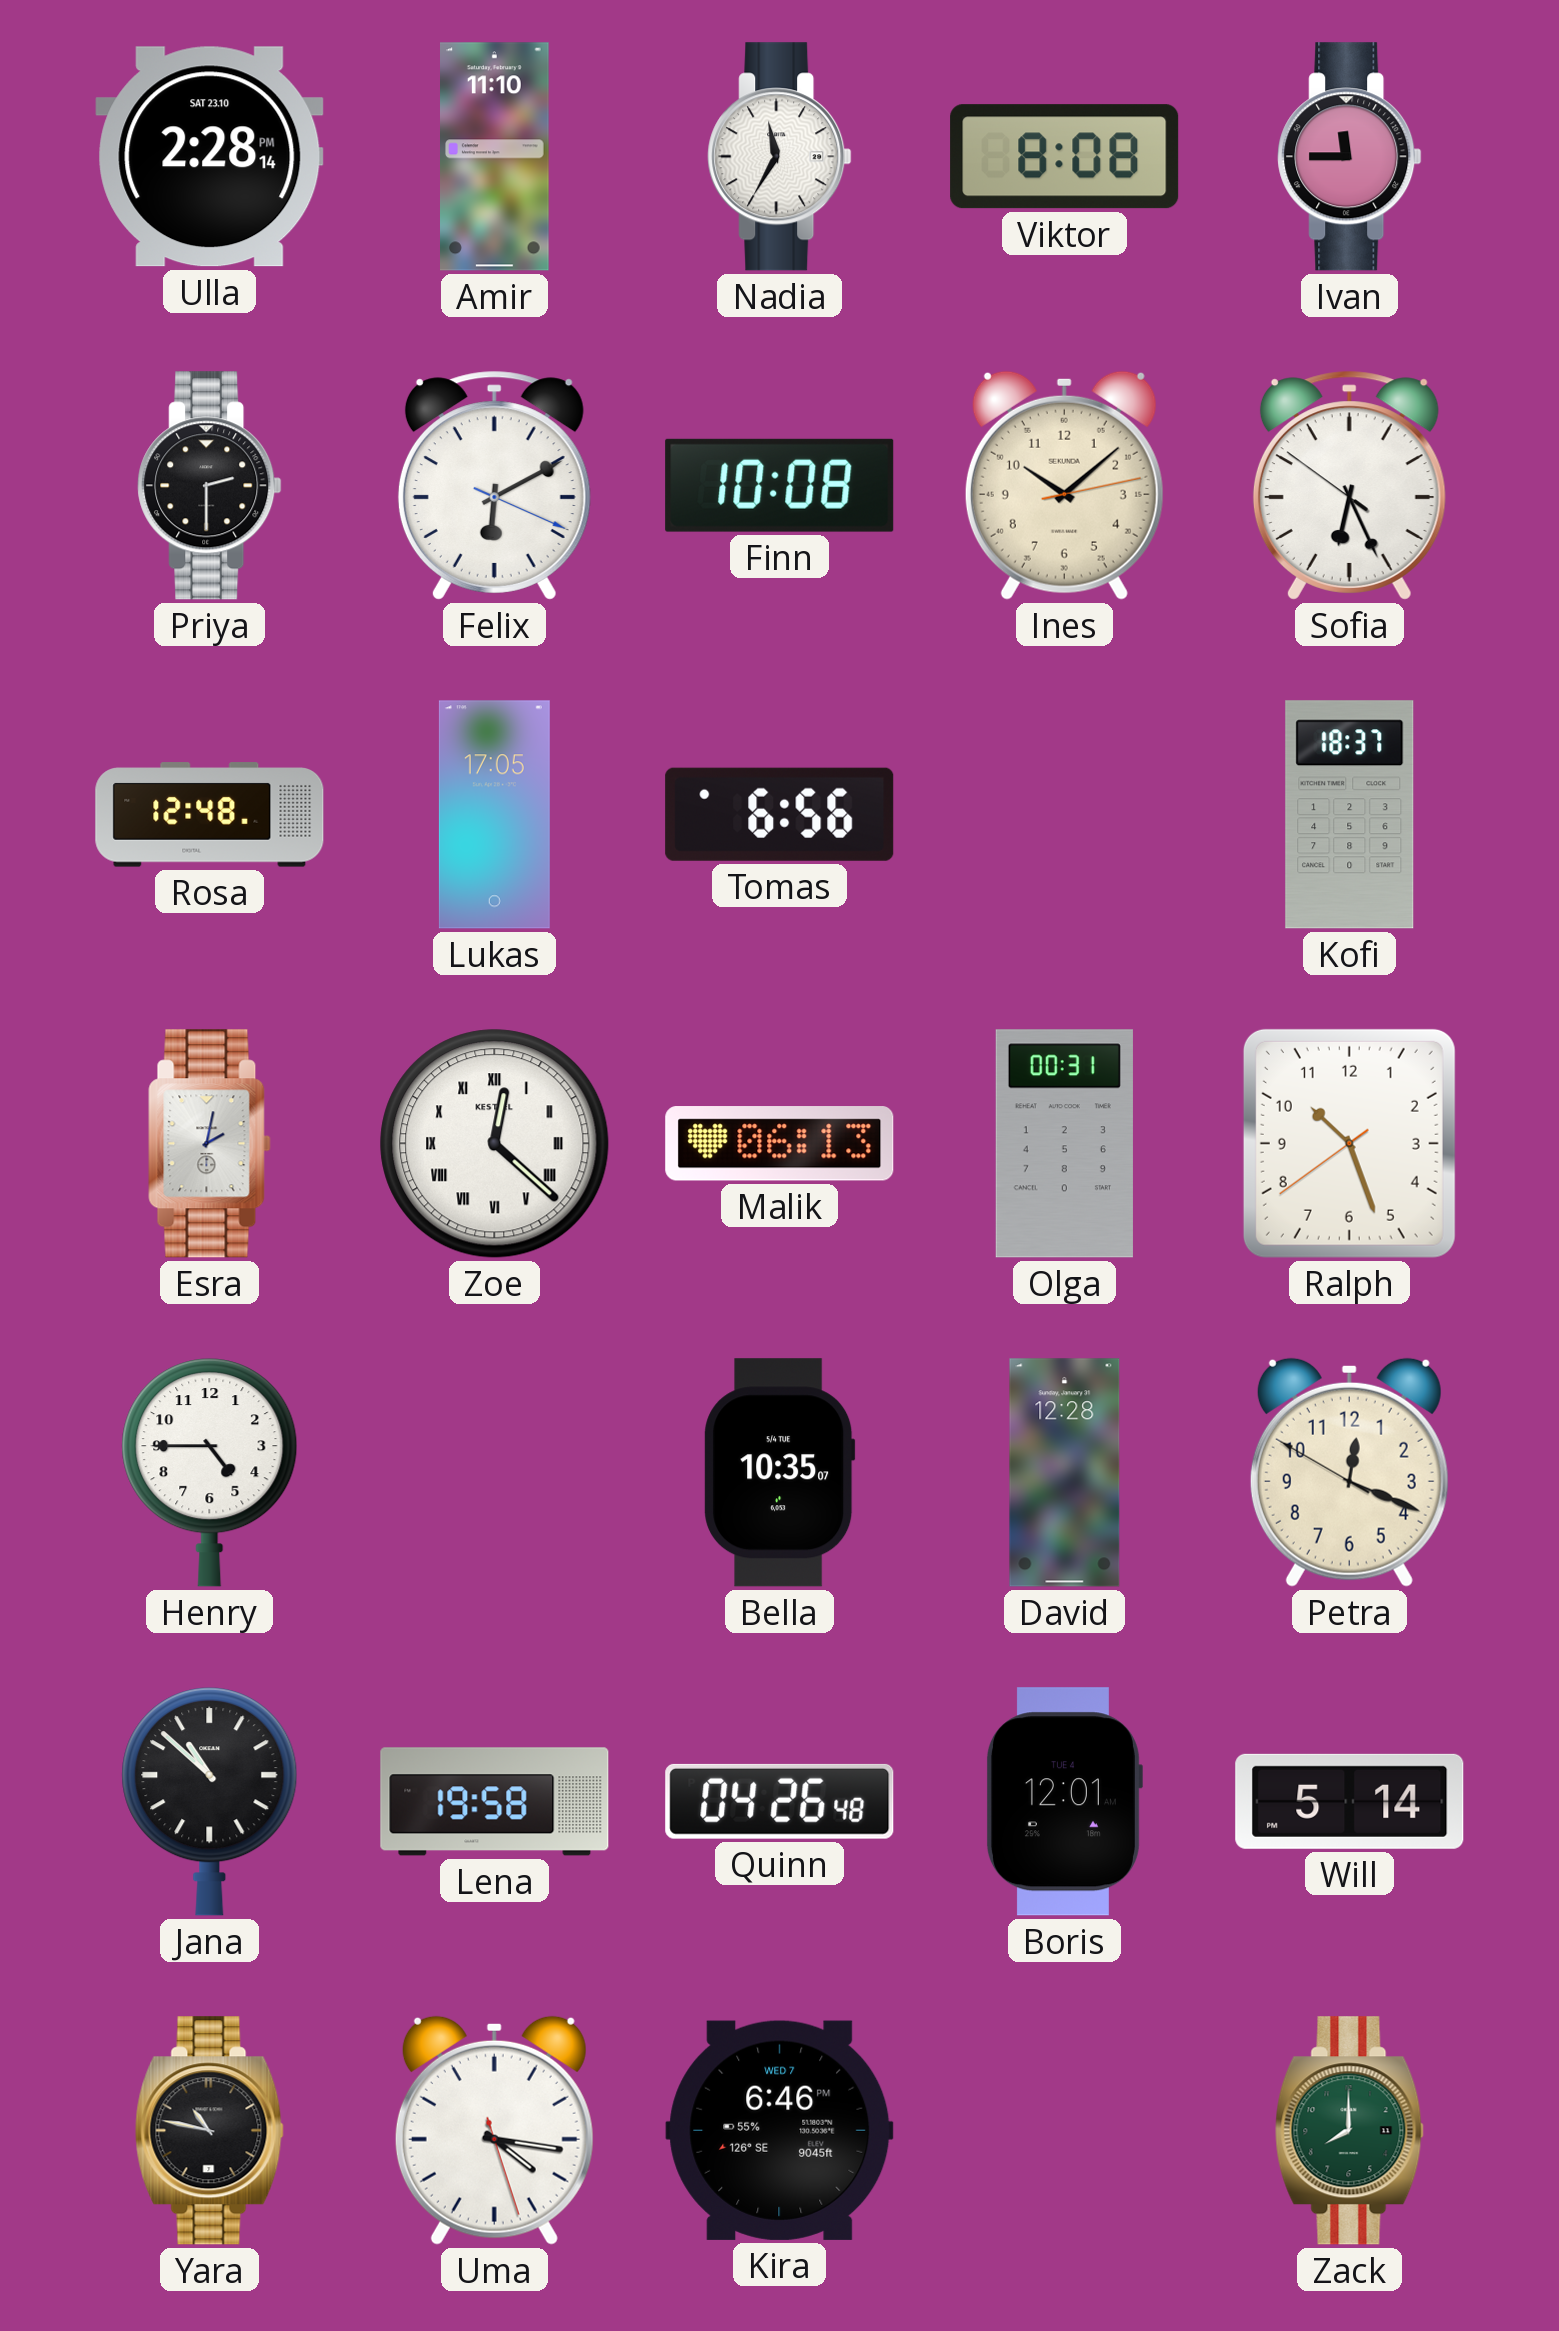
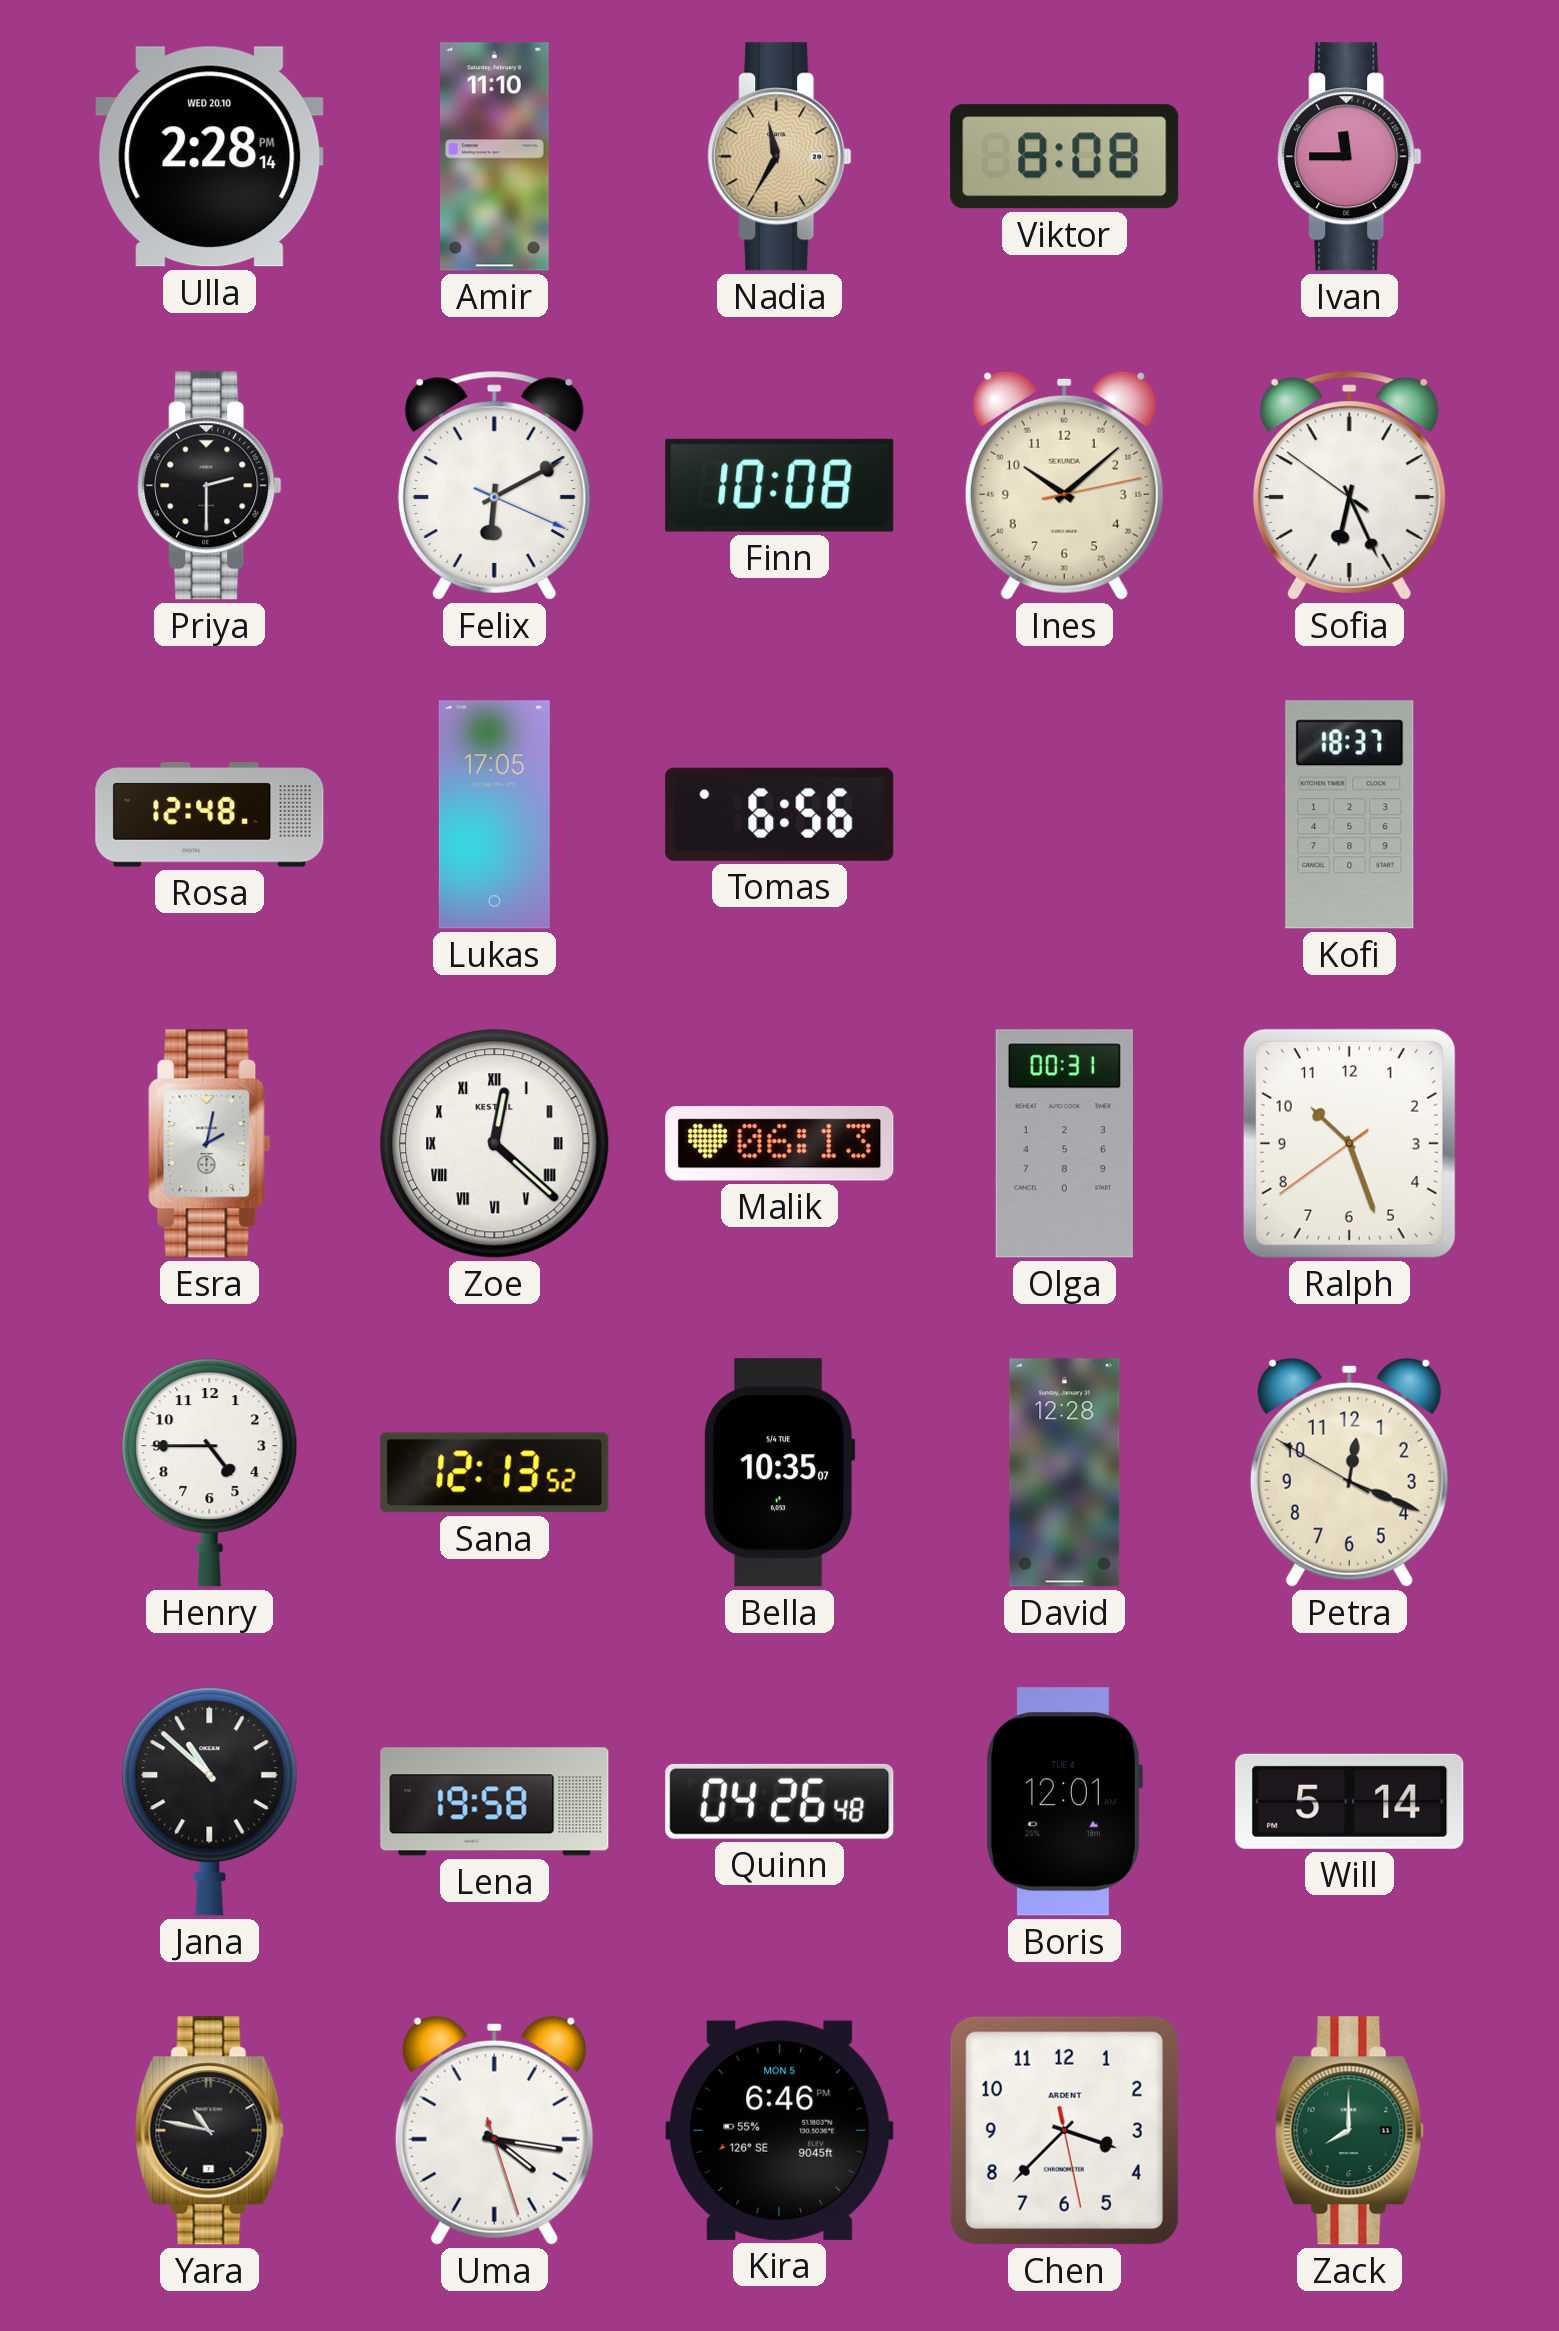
Ulla date: SAT 23.10 -> WED 20.10 (210, 157)
Nadia dial: white -> champagne (780, 157)
Sana: none -> 12:13 (495, 1473)
Kira date: WED 7 -> MON 5 (780, 2130)
Chen: none -> 3:37 (1064, 2130)
